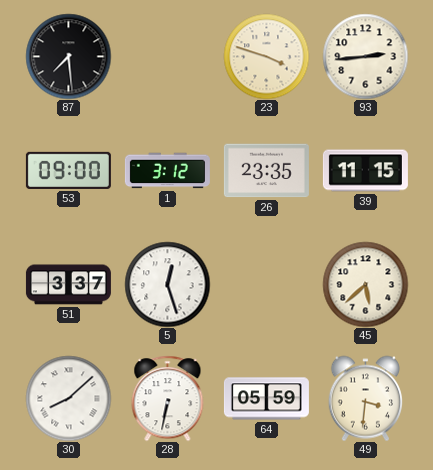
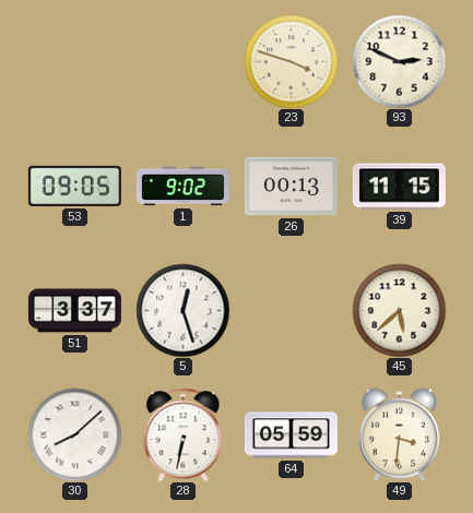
87: 7:29 -> none (68, 56)
93: 2:44 -> 2:49 (399, 61)
53: 09:00 -> 09:05 (74, 186)
1: 3:12 -> 9:02 (182, 187)
26: 23:35 -> 00:13 (291, 187)
